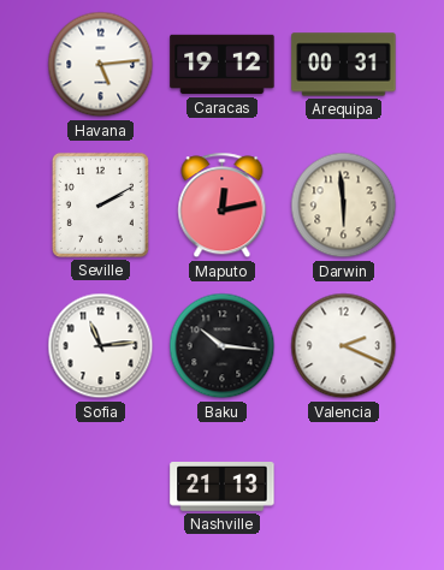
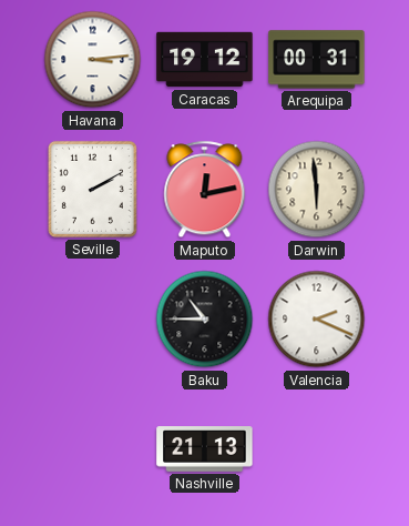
Havana: 5:14 -> 3:14 (93, 60)
Sofia: 11:14 -> none (101, 346)
Baku: 10:16 -> 10:45 (205, 320)
